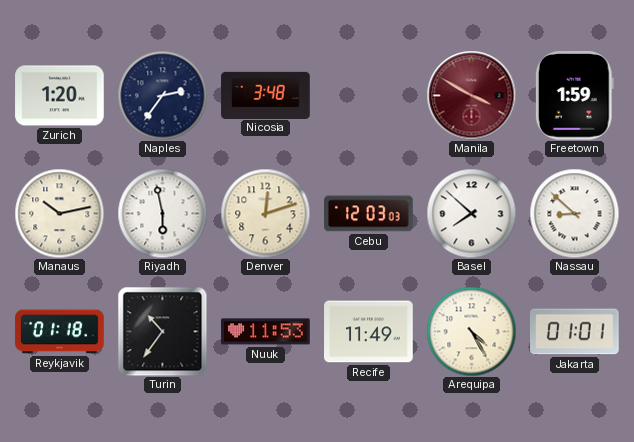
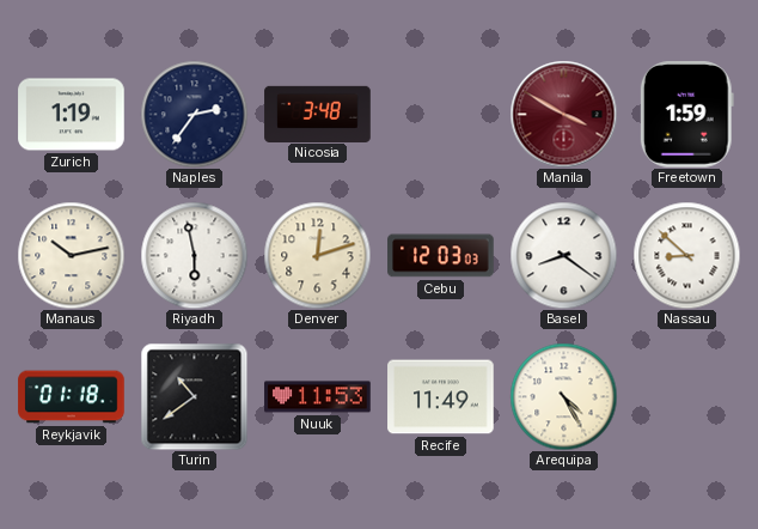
Zurich: 1:20 -> 1:19 (72, 115)
Basel: 7:52 -> 8:21 (563, 255)
Turin: 10:36 -> 10:39 (194, 396)
Jakarta: 01:01 -> none (575, 332)
